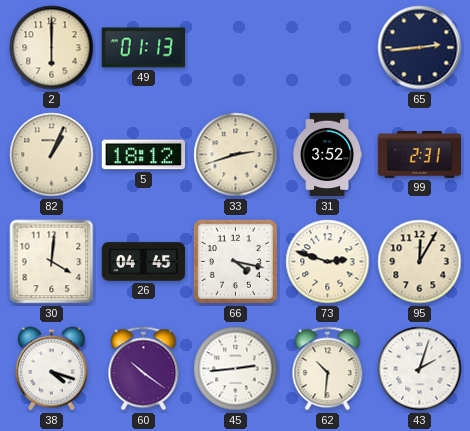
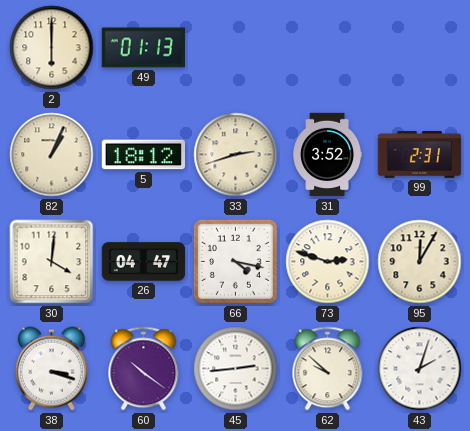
65: 2:44 -> none (420, 48)
26: 04:45 -> 04:47 (144, 262)
38: 4:18 -> 3:18 (51, 369)
62: 10:31 -> 9:52 (328, 369)
